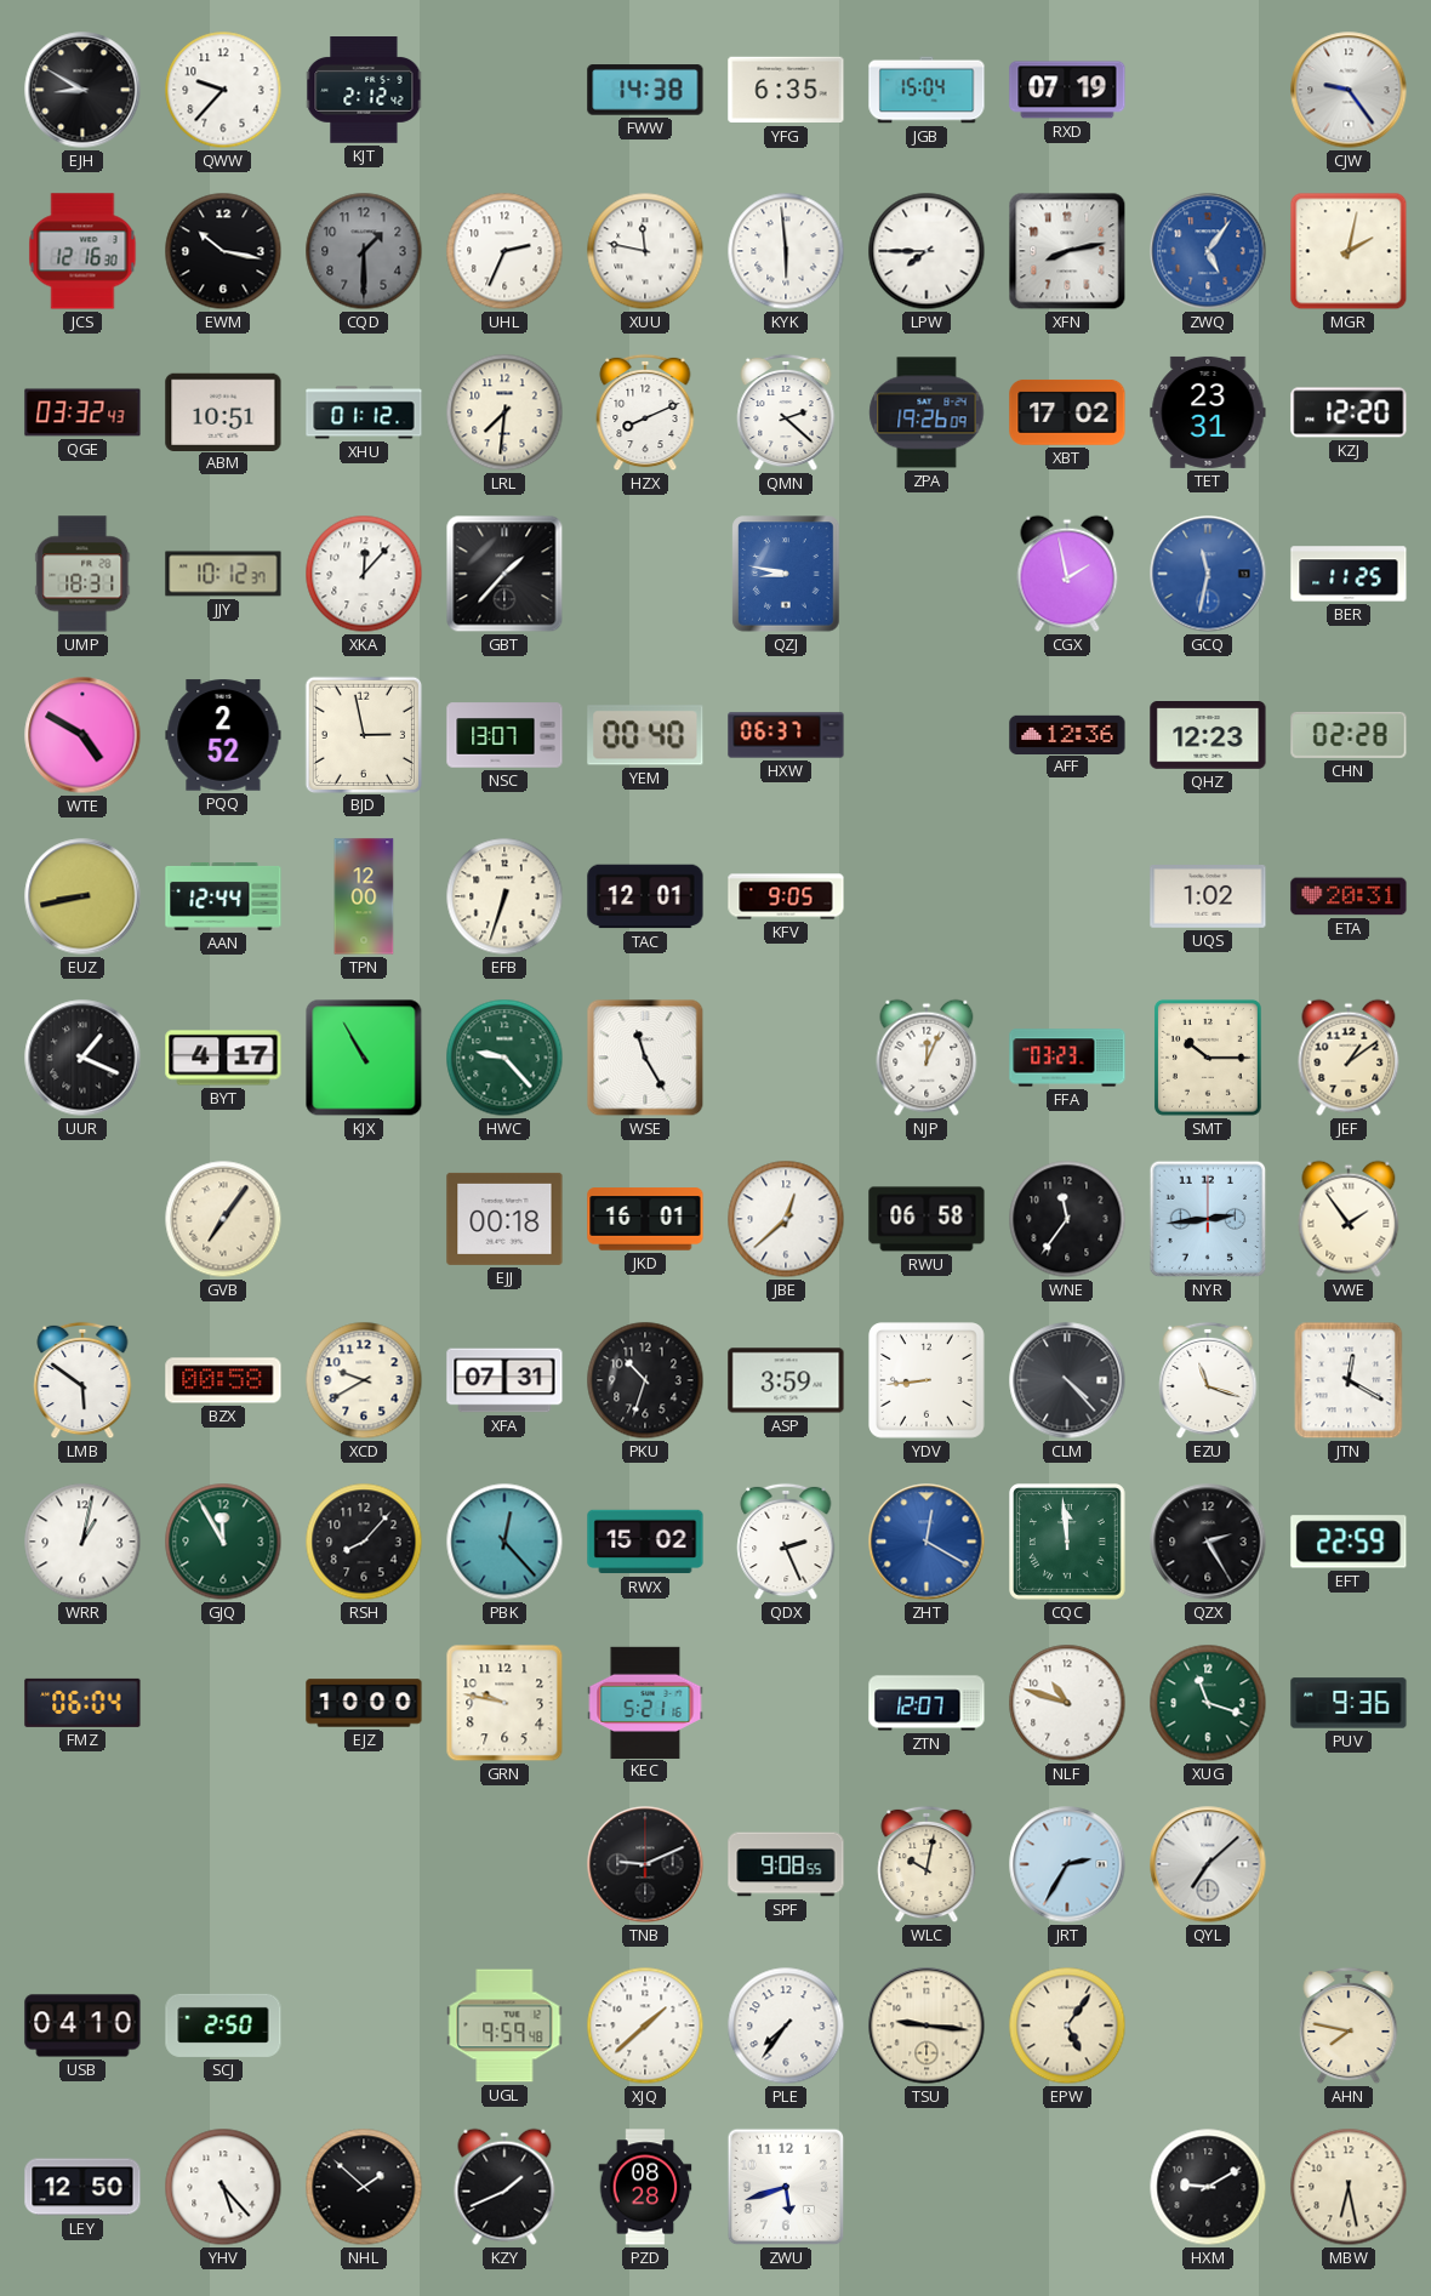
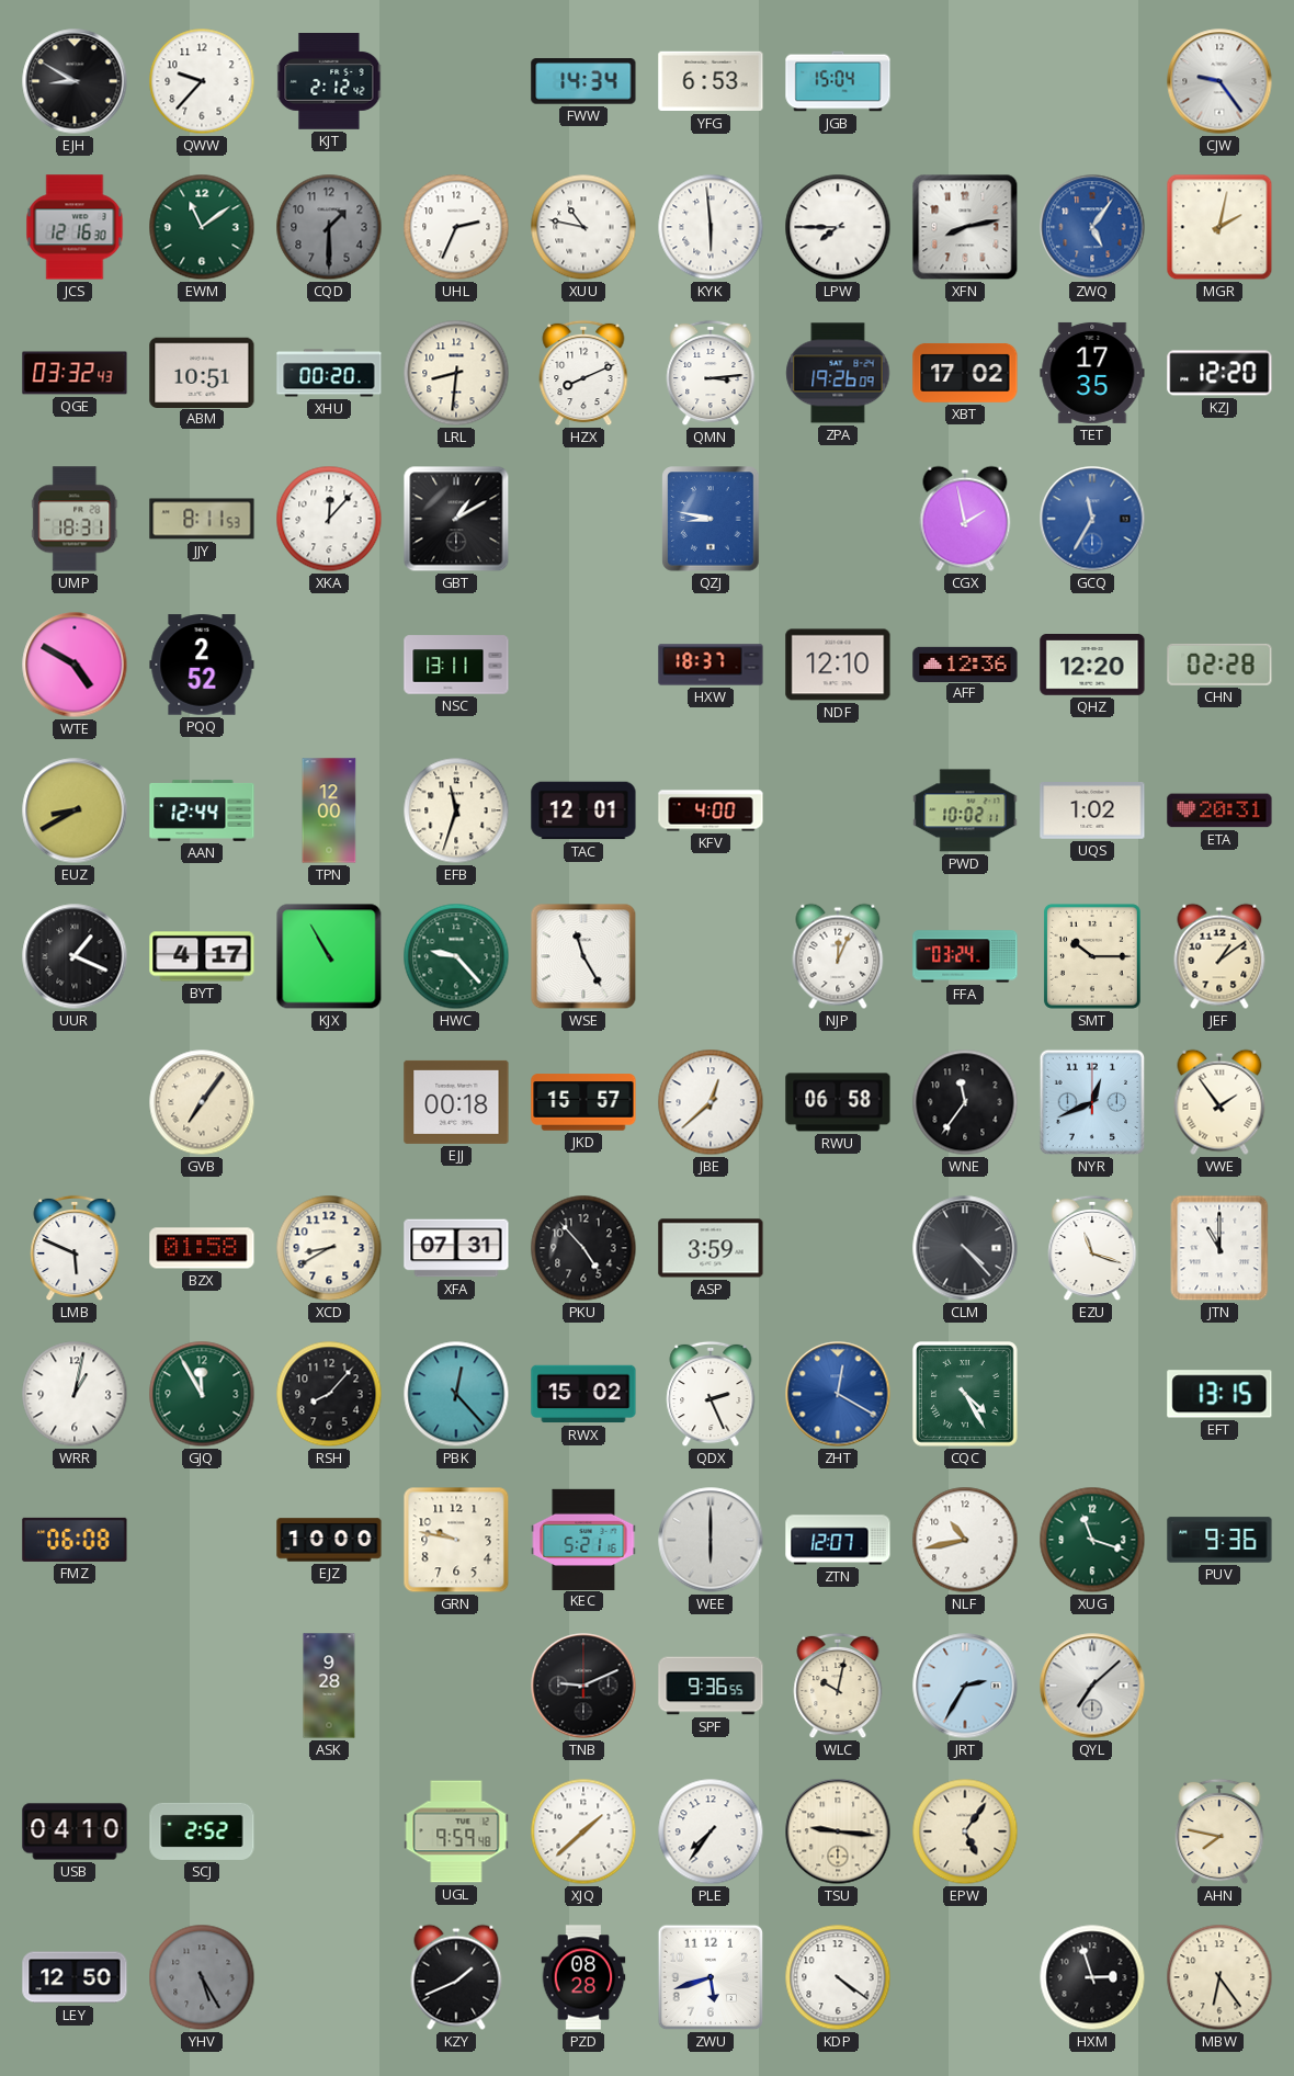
FWW: 14:38 -> 14:34 (583, 81)
YFG: 6:35 -> 6:53 (711, 81)
RXD: 07:19 -> none (1067, 90)
EWM: 10:17 -> 11:09 (202, 227)
EWM dial: black -> green (202, 227)
XUU: 11:47 -> 10:47 (583, 227)
XHU: 01:12 -> 00:20 (329, 373)
LRL: 7:31 -> 8:31 (456, 373)
QMN: 2:22 -> 3:14 (711, 373)
TET: 23:31 -> 17:35 (1092, 373)
JJY: 10:12 -> 8:11 (202, 519)
GBT: 1:37 -> 1:10 (456, 519)
GCQ: 11:32 -> 11:35 (1092, 519)
BER: 11:25 -> none (1349, 574)
BJD: 2:58 -> none (363, 734)
NSC: 13:07 -> 13:11 (456, 665)
YEM: 00:40 -> none (645, 735)
HXW: 06:37 -> 18:37 (711, 665)
NDF: none -> 12:10 (838, 665)
QHZ: 12:23 -> 12:20 (1092, 666)
EUZ: 8:43 -> 8:40 (75, 810)
EFB: 6:33 -> 11:33 (456, 810)
KFV: 9:05 -> 4:00 (711, 810)
PWD: none -> 10:02 (965, 810)
FFA: 03:23 -> 03:24 (965, 956)
JKD: 16:01 -> 15:57 (583, 1102)
NYR: 2:44 -> 12:41 (1092, 1102)
LMB: 5:51 -> 5:49 (75, 1248)
BZX: 00:58 -> 01:58 (202, 1248)
XCD: 9:40 -> 8:40 (329, 1248)
PKU: 10:33 -> 4:53 (583, 1248)
YDV: 8:44 -> none (928, 1381)
JTN: 12:20 -> 11:00 (1219, 1248)
CQC: 11:59 -> 4:25 (966, 1395)
QZX: 2:25 -> none (1208, 1542)
EFT: 22:59 -> 13:15 (1219, 1394)
FMZ: 06:04 -> 06:08 (75, 1540)
WEE: none -> 6:00 (711, 1540)
NLF: 10:48 -> 10:43 (965, 1540)
ASK: none -> 9:28 (329, 1686)
SPF: 9:08 -> 9:36 (711, 1686)
SCJ: 2:50 -> 2:52 (202, 1831)
YHV: 5:23 -> 5:25 (202, 1977)
YHV dial: white -> grey (202, 1977)
NHL: 1:52 -> none (364, 2187)
KDP: none -> 4:21 (838, 1977)
HXM: 9:10 -> 2:57 (1092, 1977)
MBW: 6:28 -> 6:24 (1219, 1977)
